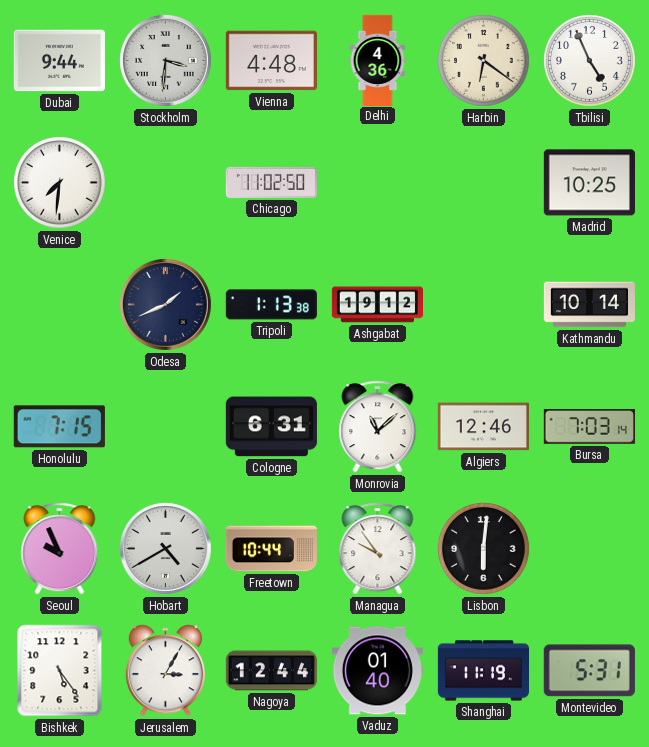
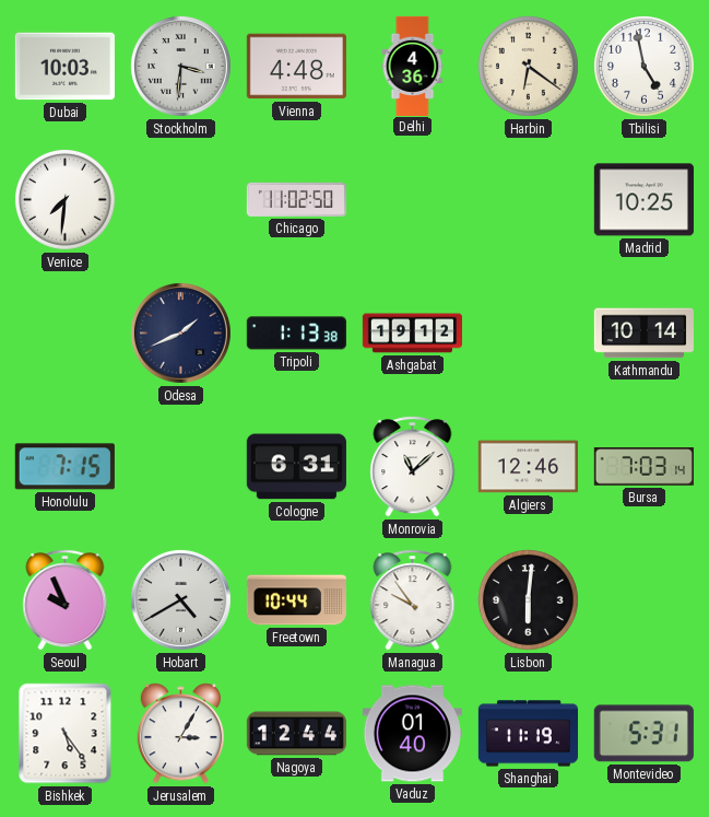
Dubai: 9:44 -> 10:03 (64, 67)
Tbilisi: 4:56 -> 4:58 (645, 67)
